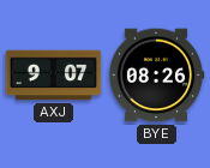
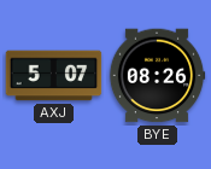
AXJ: 9:07 -> 5:07 (54, 76)
